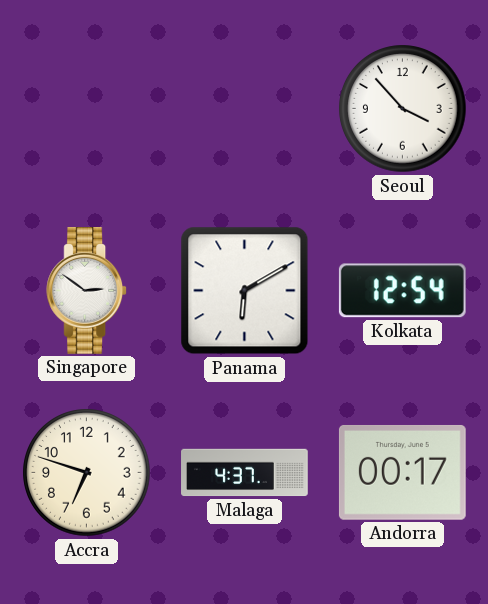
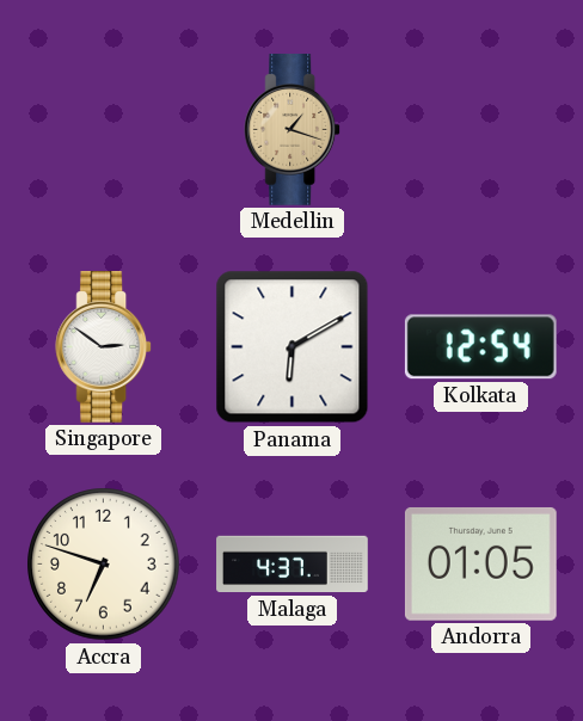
Medellin: none -> 1:18 (293, 130)
Seoul: 3:53 -> none (403, 109)
Andorra: 00:17 -> 01:05 (480, 563)
